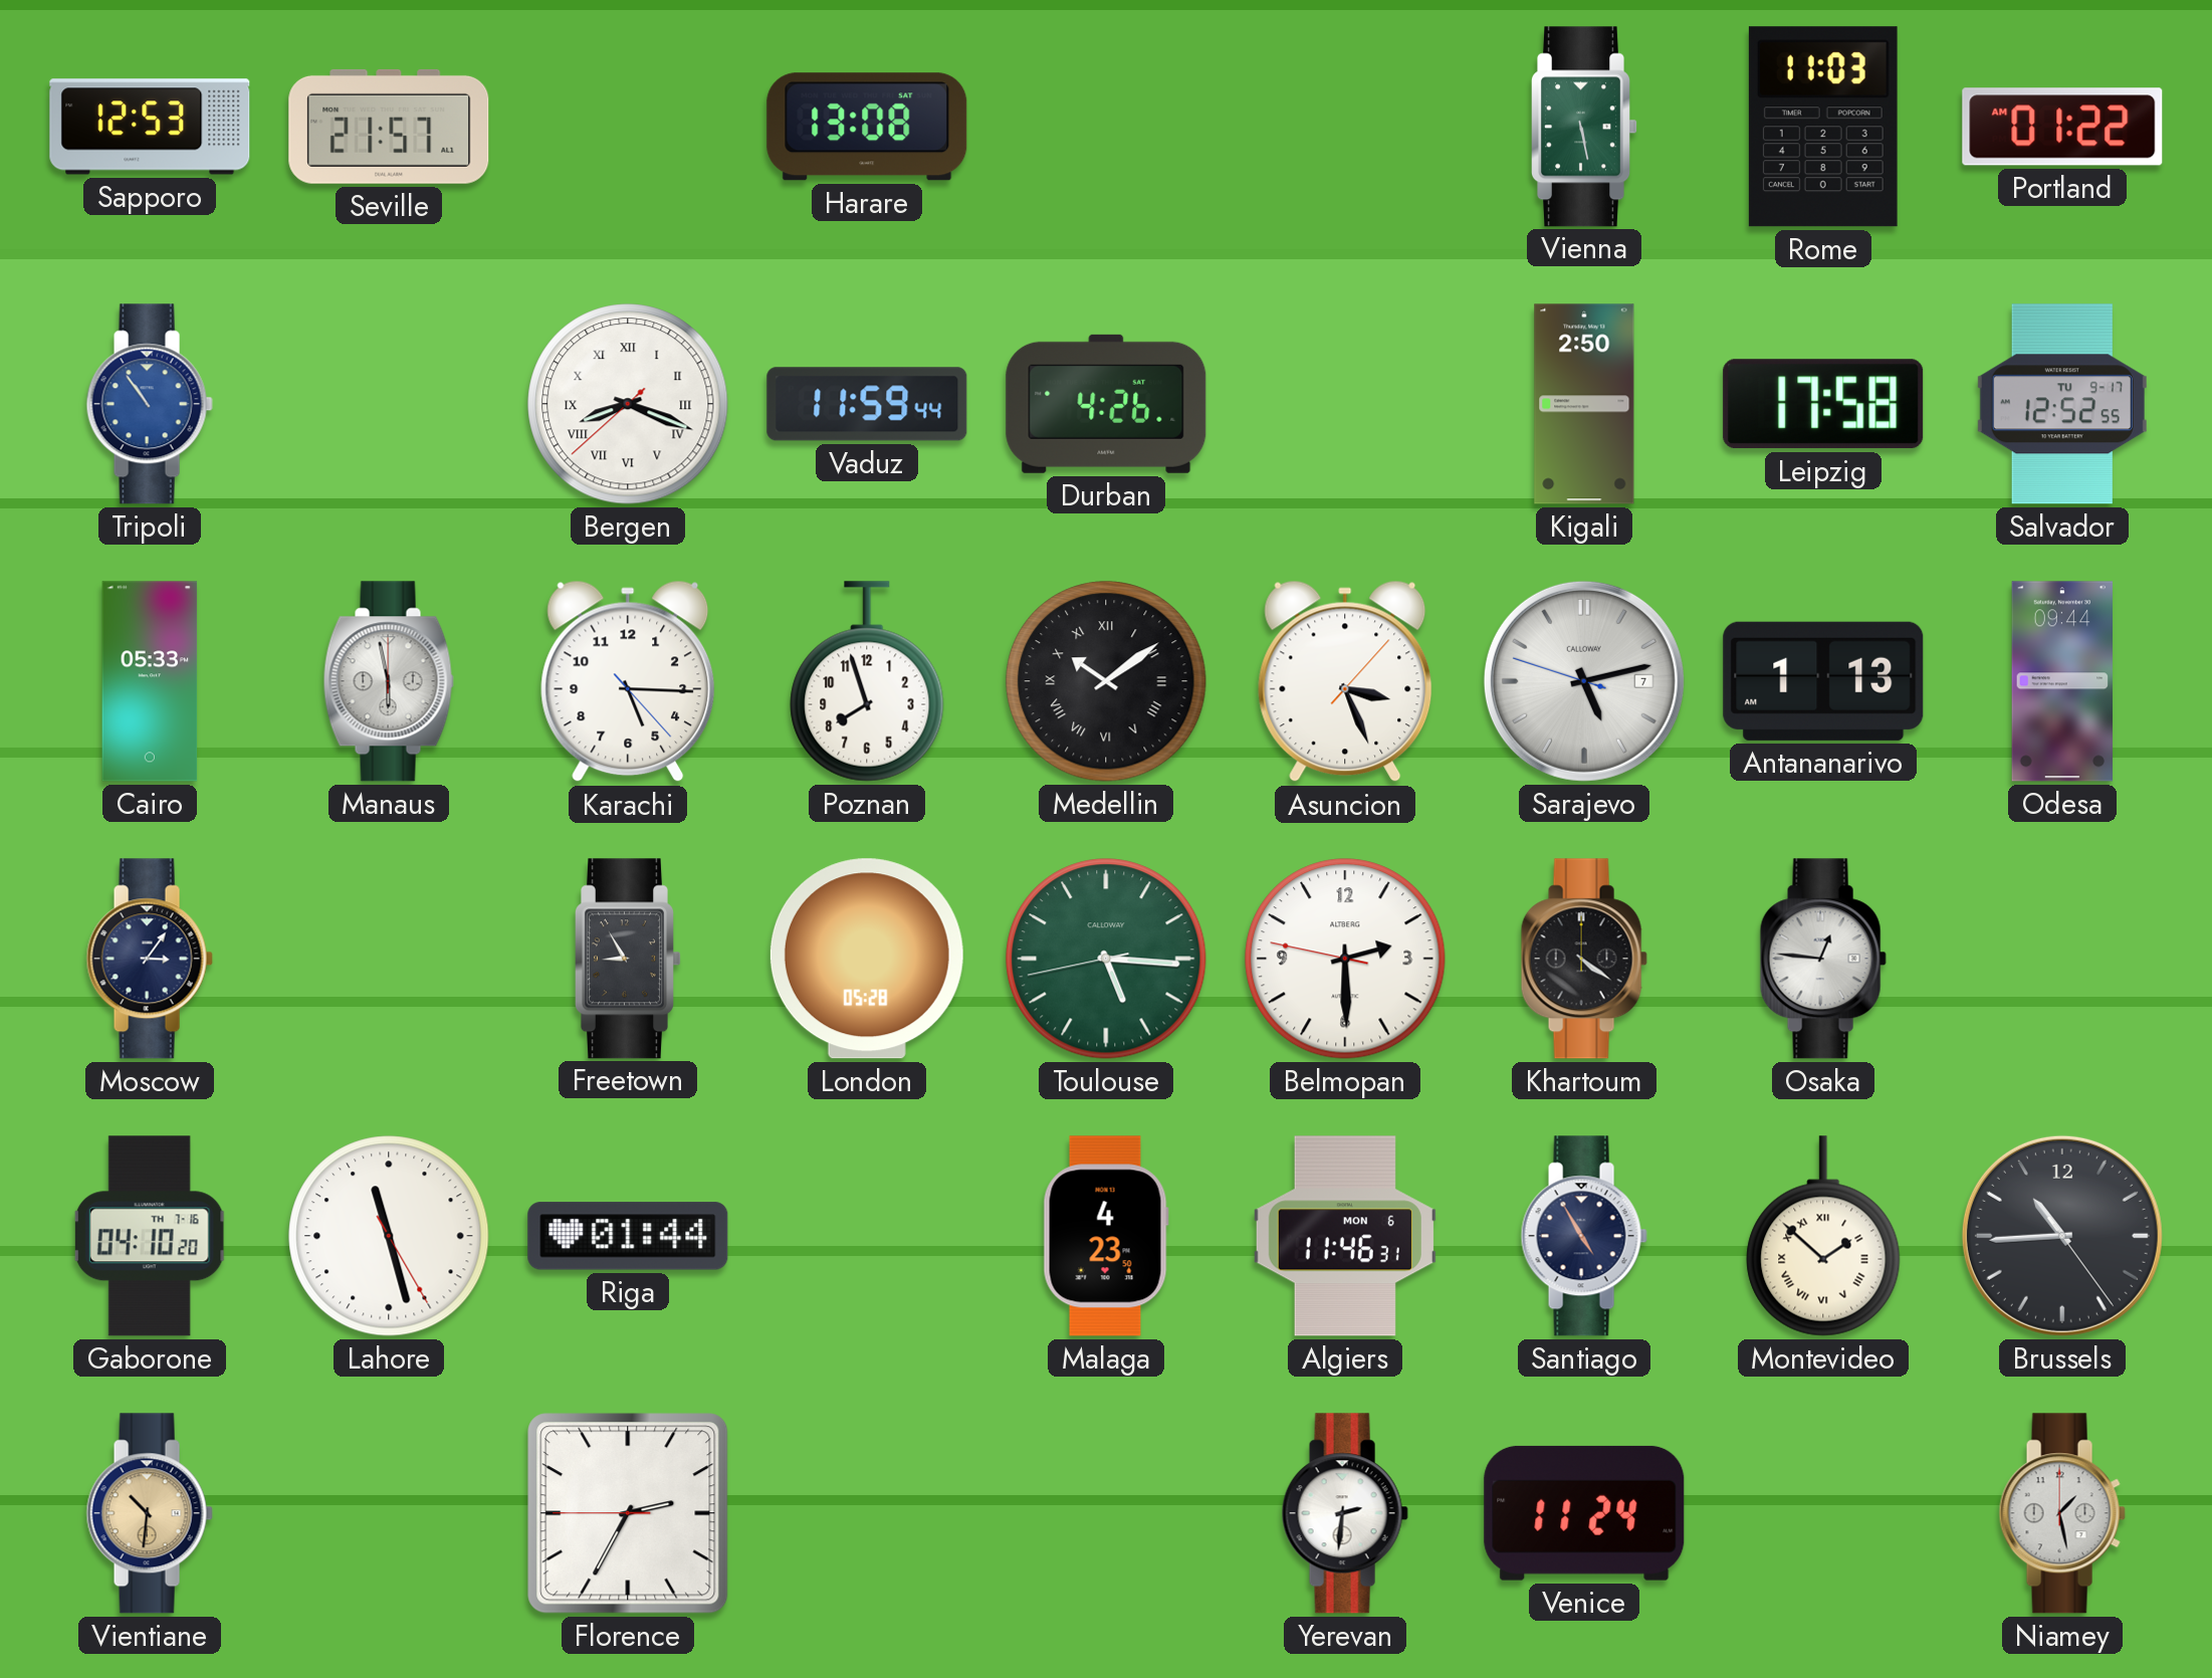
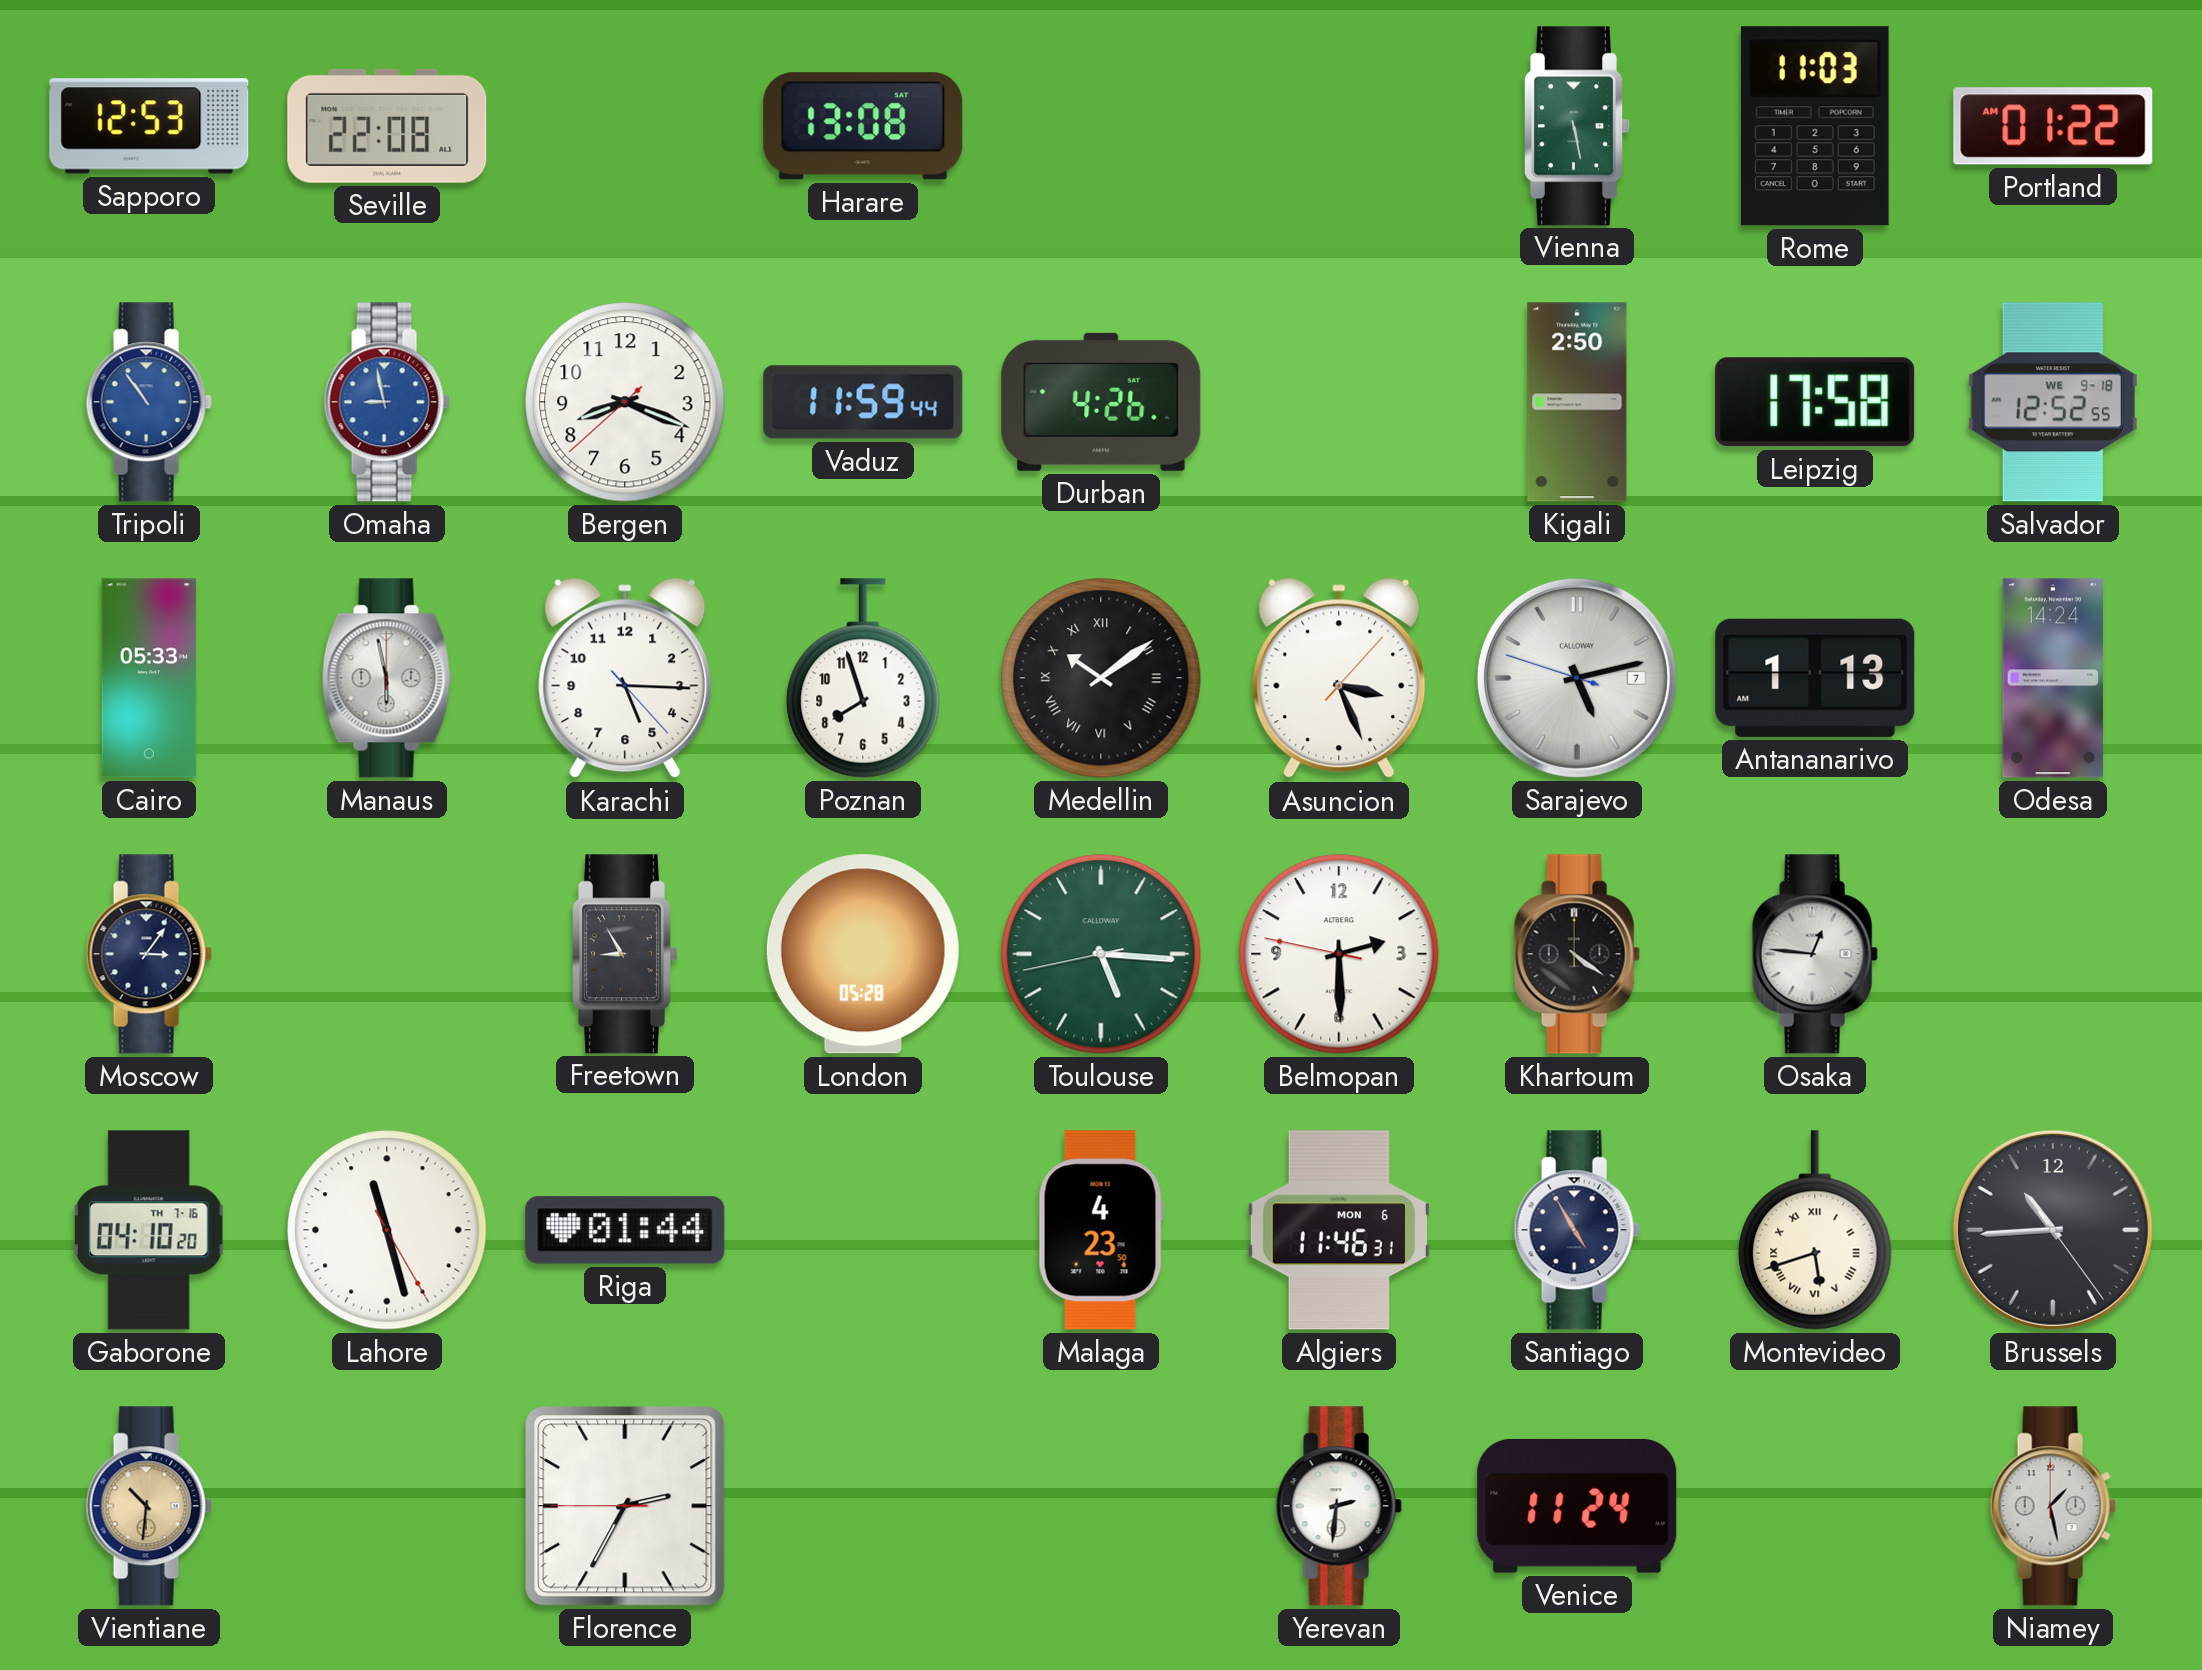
Seville: 21:57 -> 22:08 (387, 126)
Omaha: none -> 8:58 (387, 402)
Bergen numerals: Roman -> Arabic (625, 402)
Salvador date: TU 9-17 -> WE 9-18 (2053, 402)
Odesa: 09:44 -> 14:24 (2052, 678)
Montevideo: 1:52 -> 5:42 (1815, 1230)
